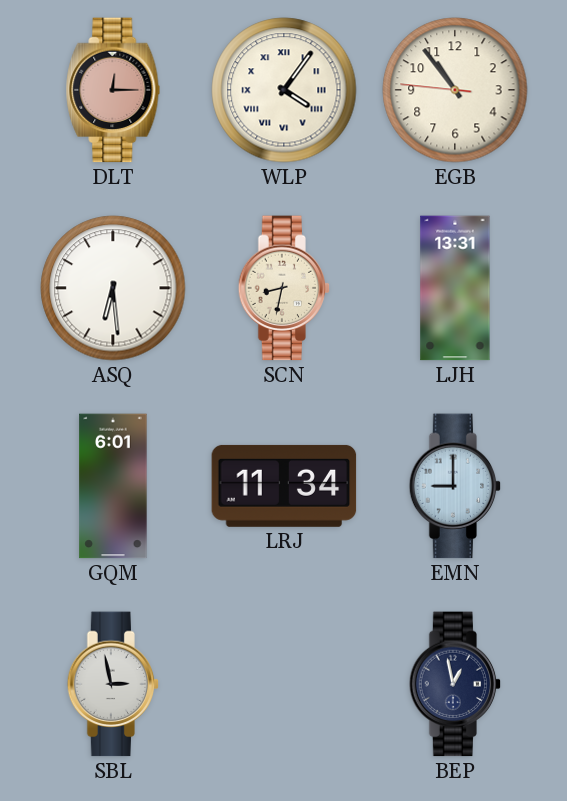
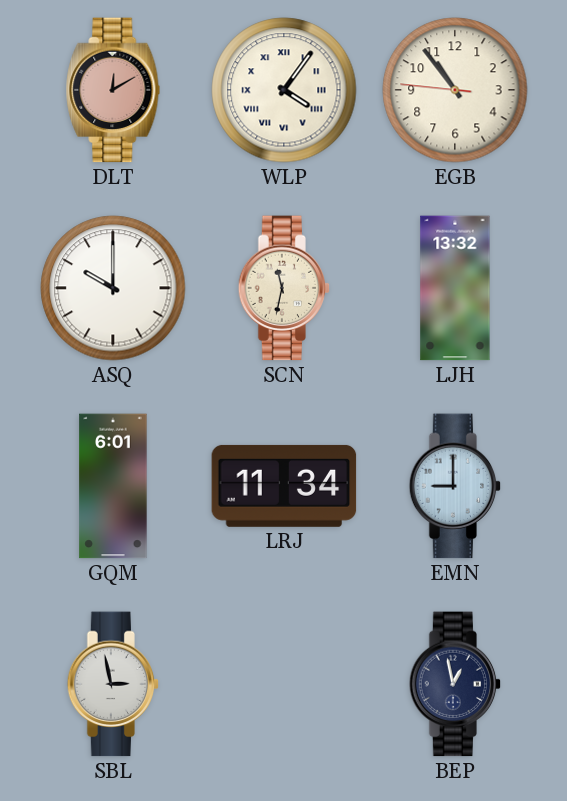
DLT: 12:15 -> 12:10 (113, 90)
ASQ: 6:29 -> 10:00 (113, 288)
SCN: 8:32 -> 11:32 (284, 288)
LJH: 13:31 -> 13:32 (455, 288)
